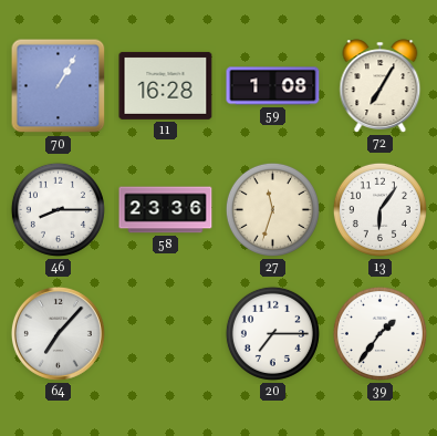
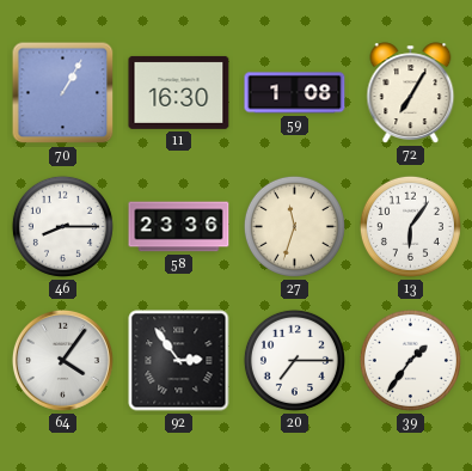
11: 16:28 -> 16:30 (179, 92)
64: 7:07 -> 4:06 (62, 360)
92: none -> 2:54 (179, 361)
